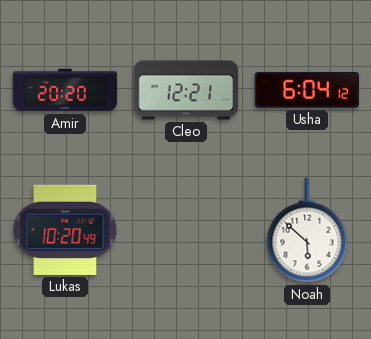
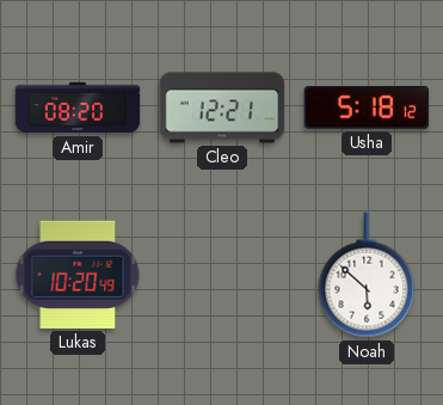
Amir: 20:20 -> 08:20 (78, 108)
Usha: 6:04 -> 5:18 (367, 108)
